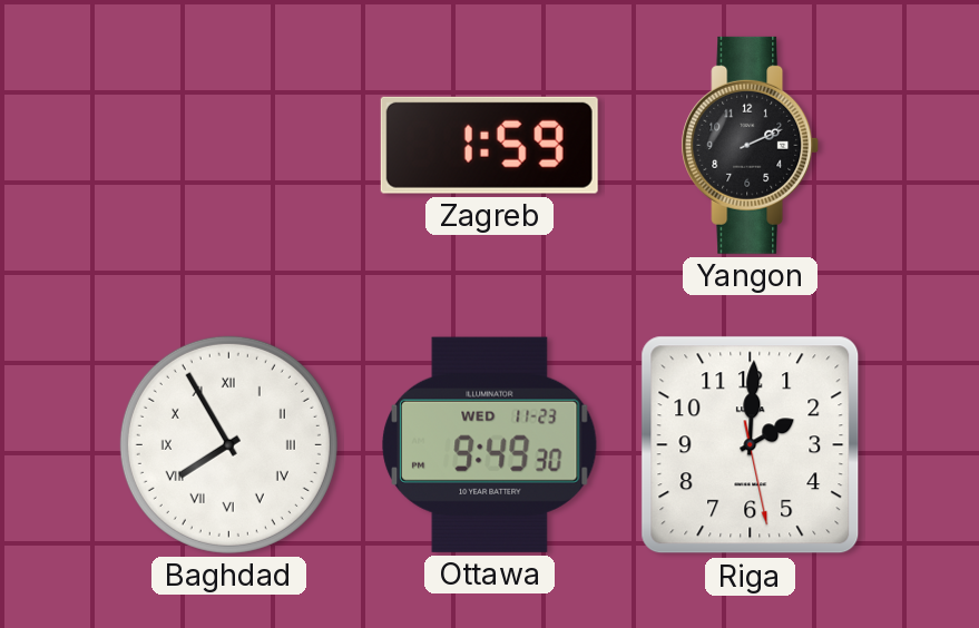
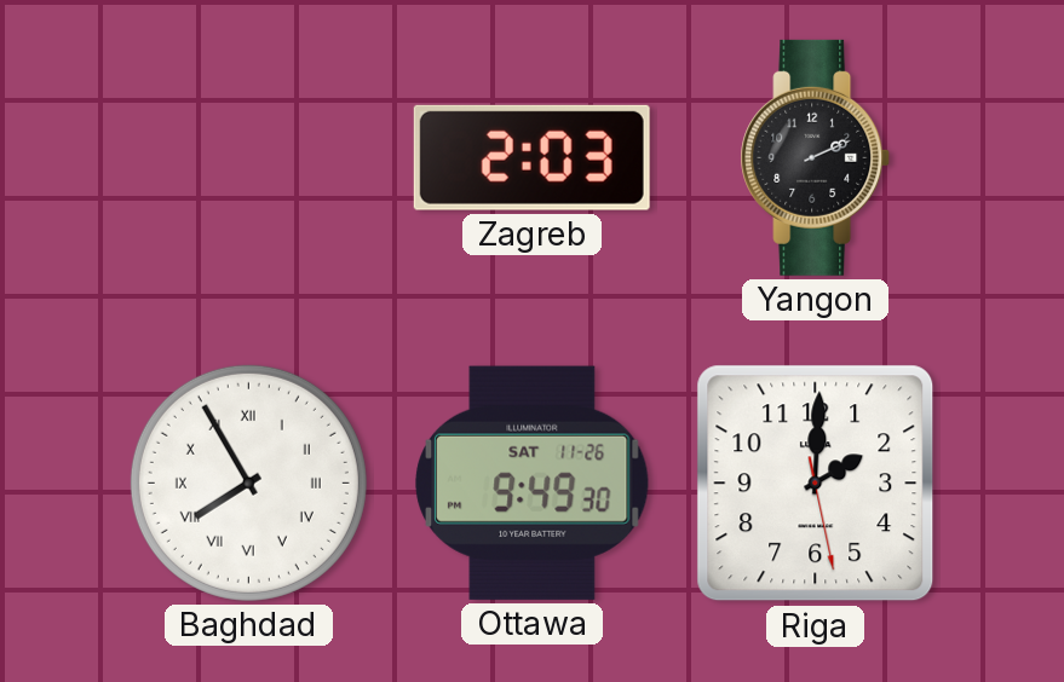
Zagreb: 1:59 -> 2:03 (531, 157)
Ottawa date: WED 11-23 -> SAT 11-26 (533, 482)
